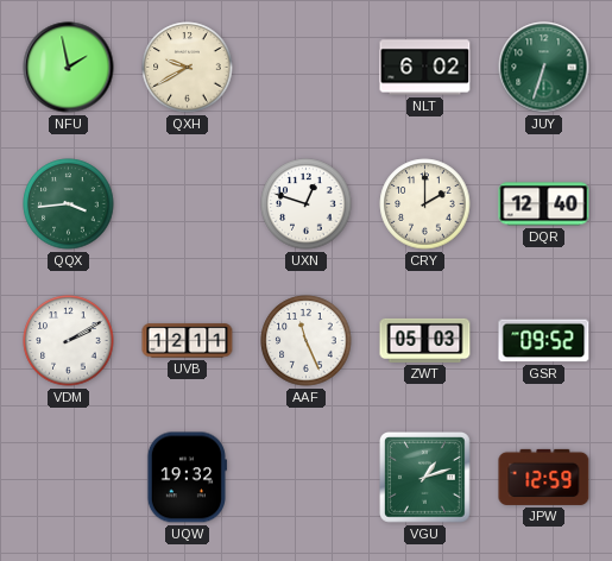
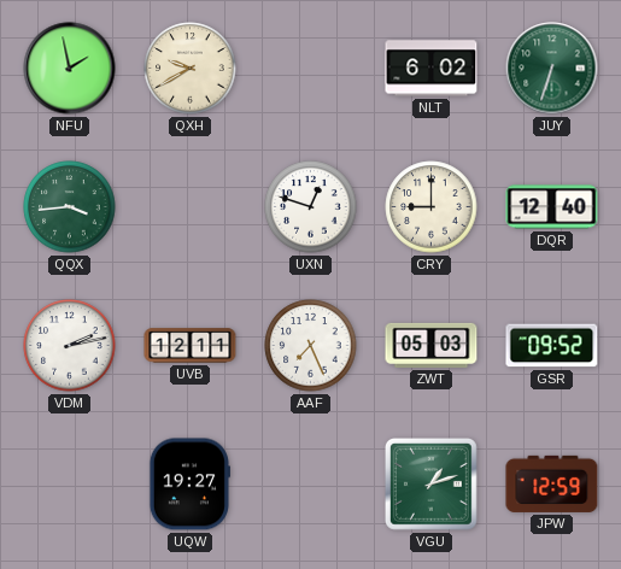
CRY: 2:00 -> 9:00 (432, 207)
VDM: 2:10 -> 2:13 (70, 346)
AAF: 11:26 -> 7:26 (311, 346)
UQW: 19:32 -> 19:27 (189, 485)
